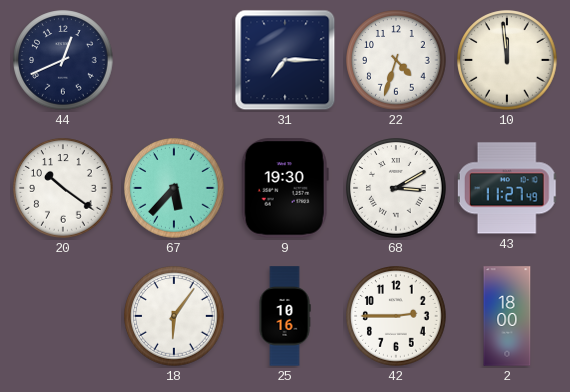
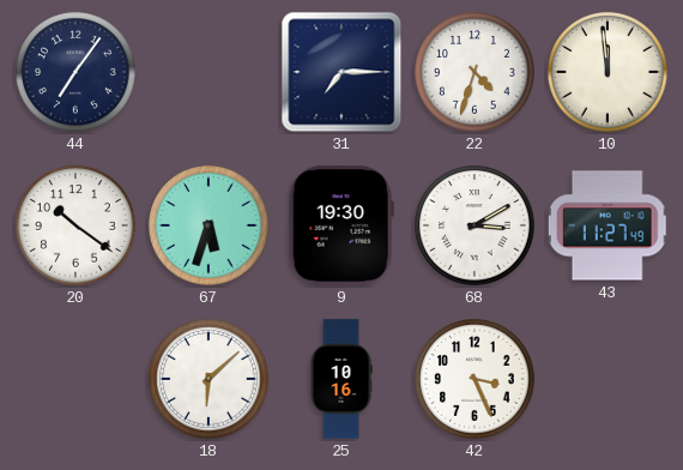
44: 12:41 -> 7:06 (75, 72)
67: 5:37 -> 5:33 (208, 225)
18: 6:06 -> 6:08 (208, 379)
42: 2:45 -> 3:26 (475, 379)
2: 18:00 -> none (507, 316)
